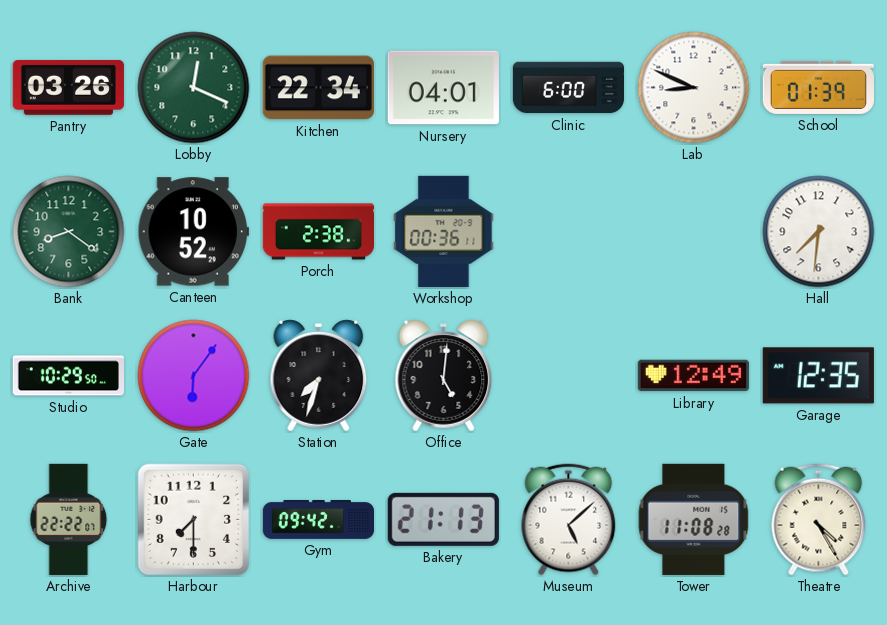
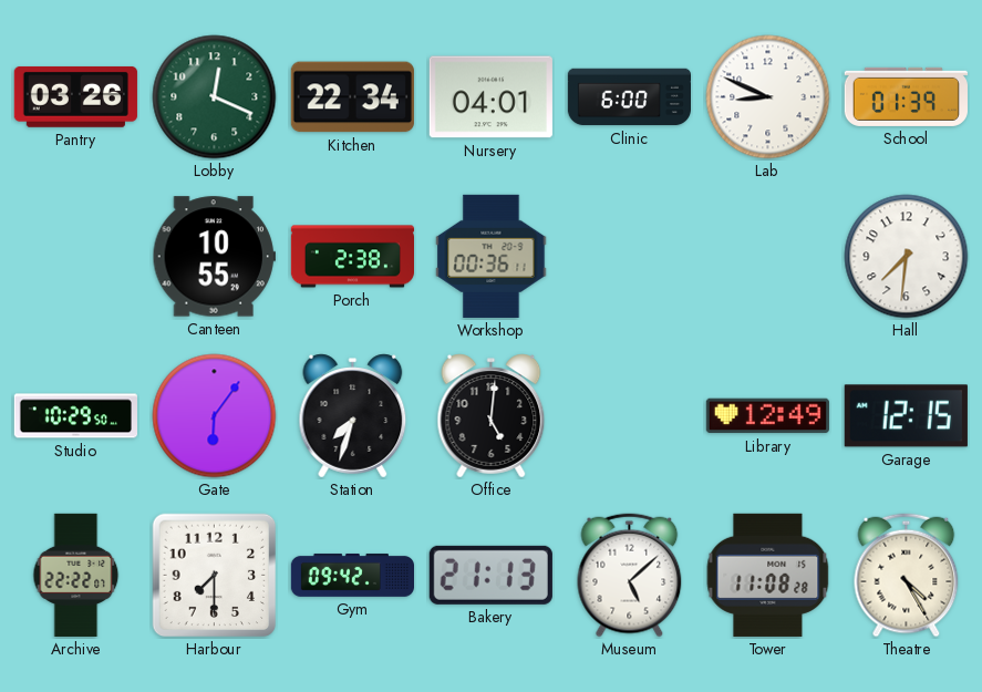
Bank: 8:21 -> none (69, 232)
Canteen: 10:52 -> 10:55 (214, 257)
Garage: 12:35 -> 12:15 (906, 416)
